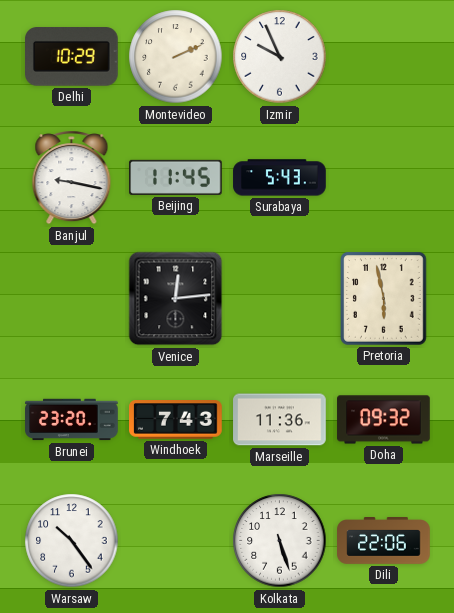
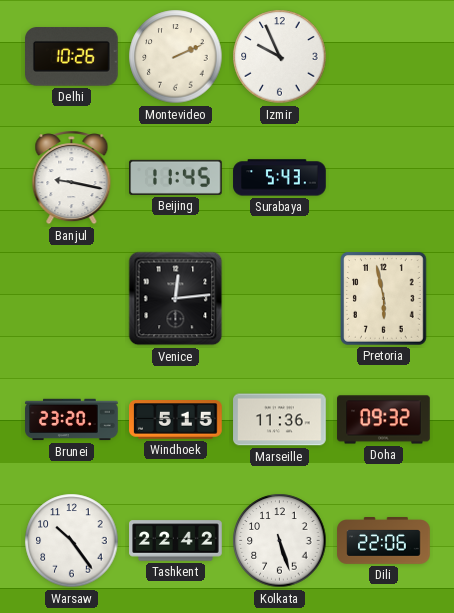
Delhi: 10:29 -> 10:26 (72, 57)
Windhoek: 7:43 -> 5:15 (176, 420)
Tashkent: none -> 22:42 (176, 541)
